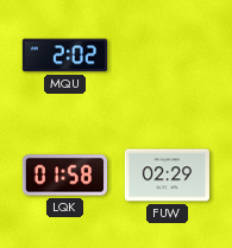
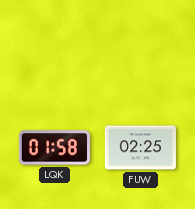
MQU: 2:02 -> none (64, 56)
FUW: 02:29 -> 02:25 (140, 148)
